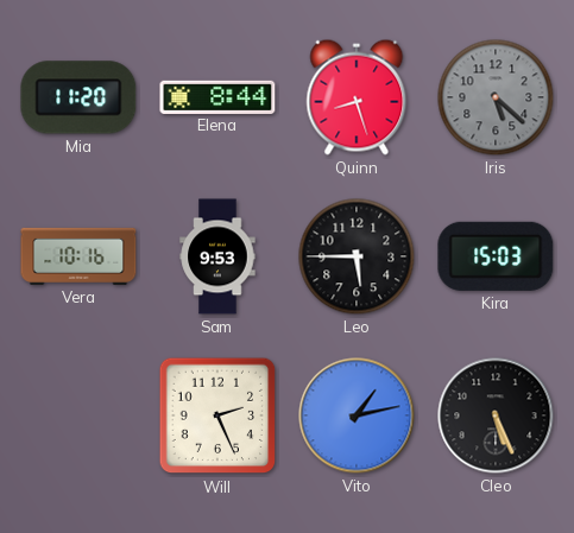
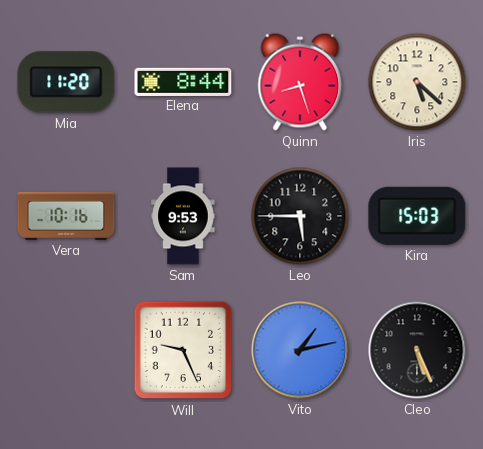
Iris dial: grey -> cream (417, 82)
Will: 2:26 -> 9:26 (183, 350)
